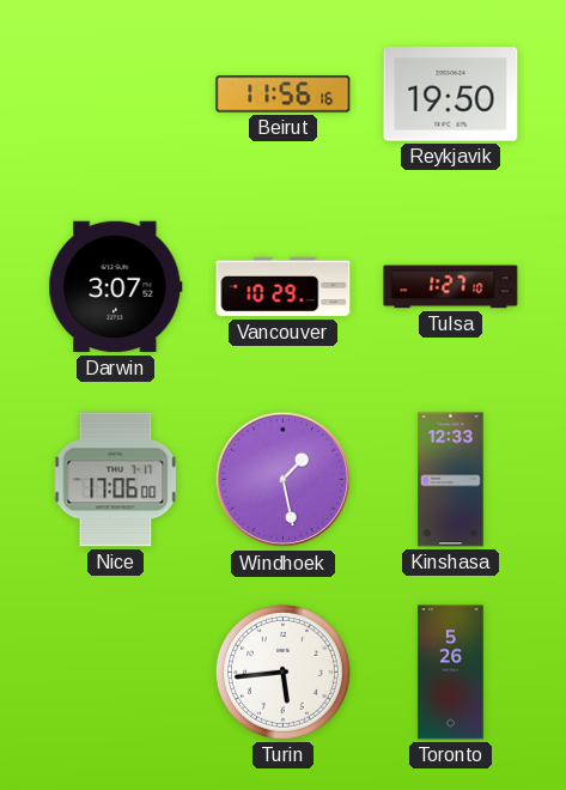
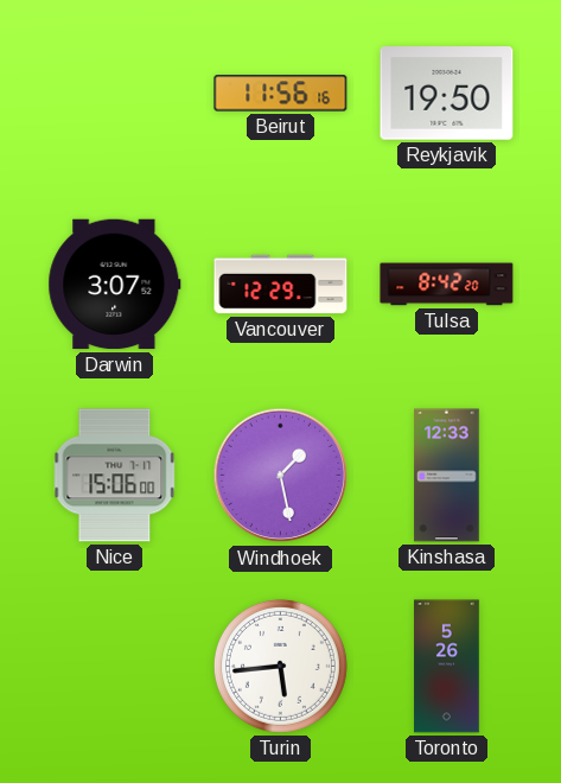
Vancouver: 10:29 -> 12:29 (281, 285)
Tulsa: 1:27 -> 8:42 (447, 285)
Nice: 17:06 -> 15:06 (115, 476)
